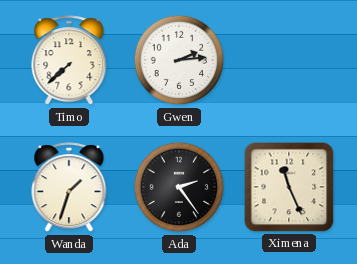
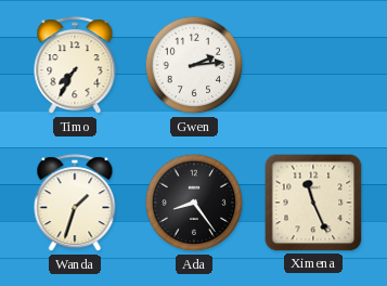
Timo: 7:38 -> 7:35 (75, 66)
Ada: 2:24 -> 8:24 (194, 203)
